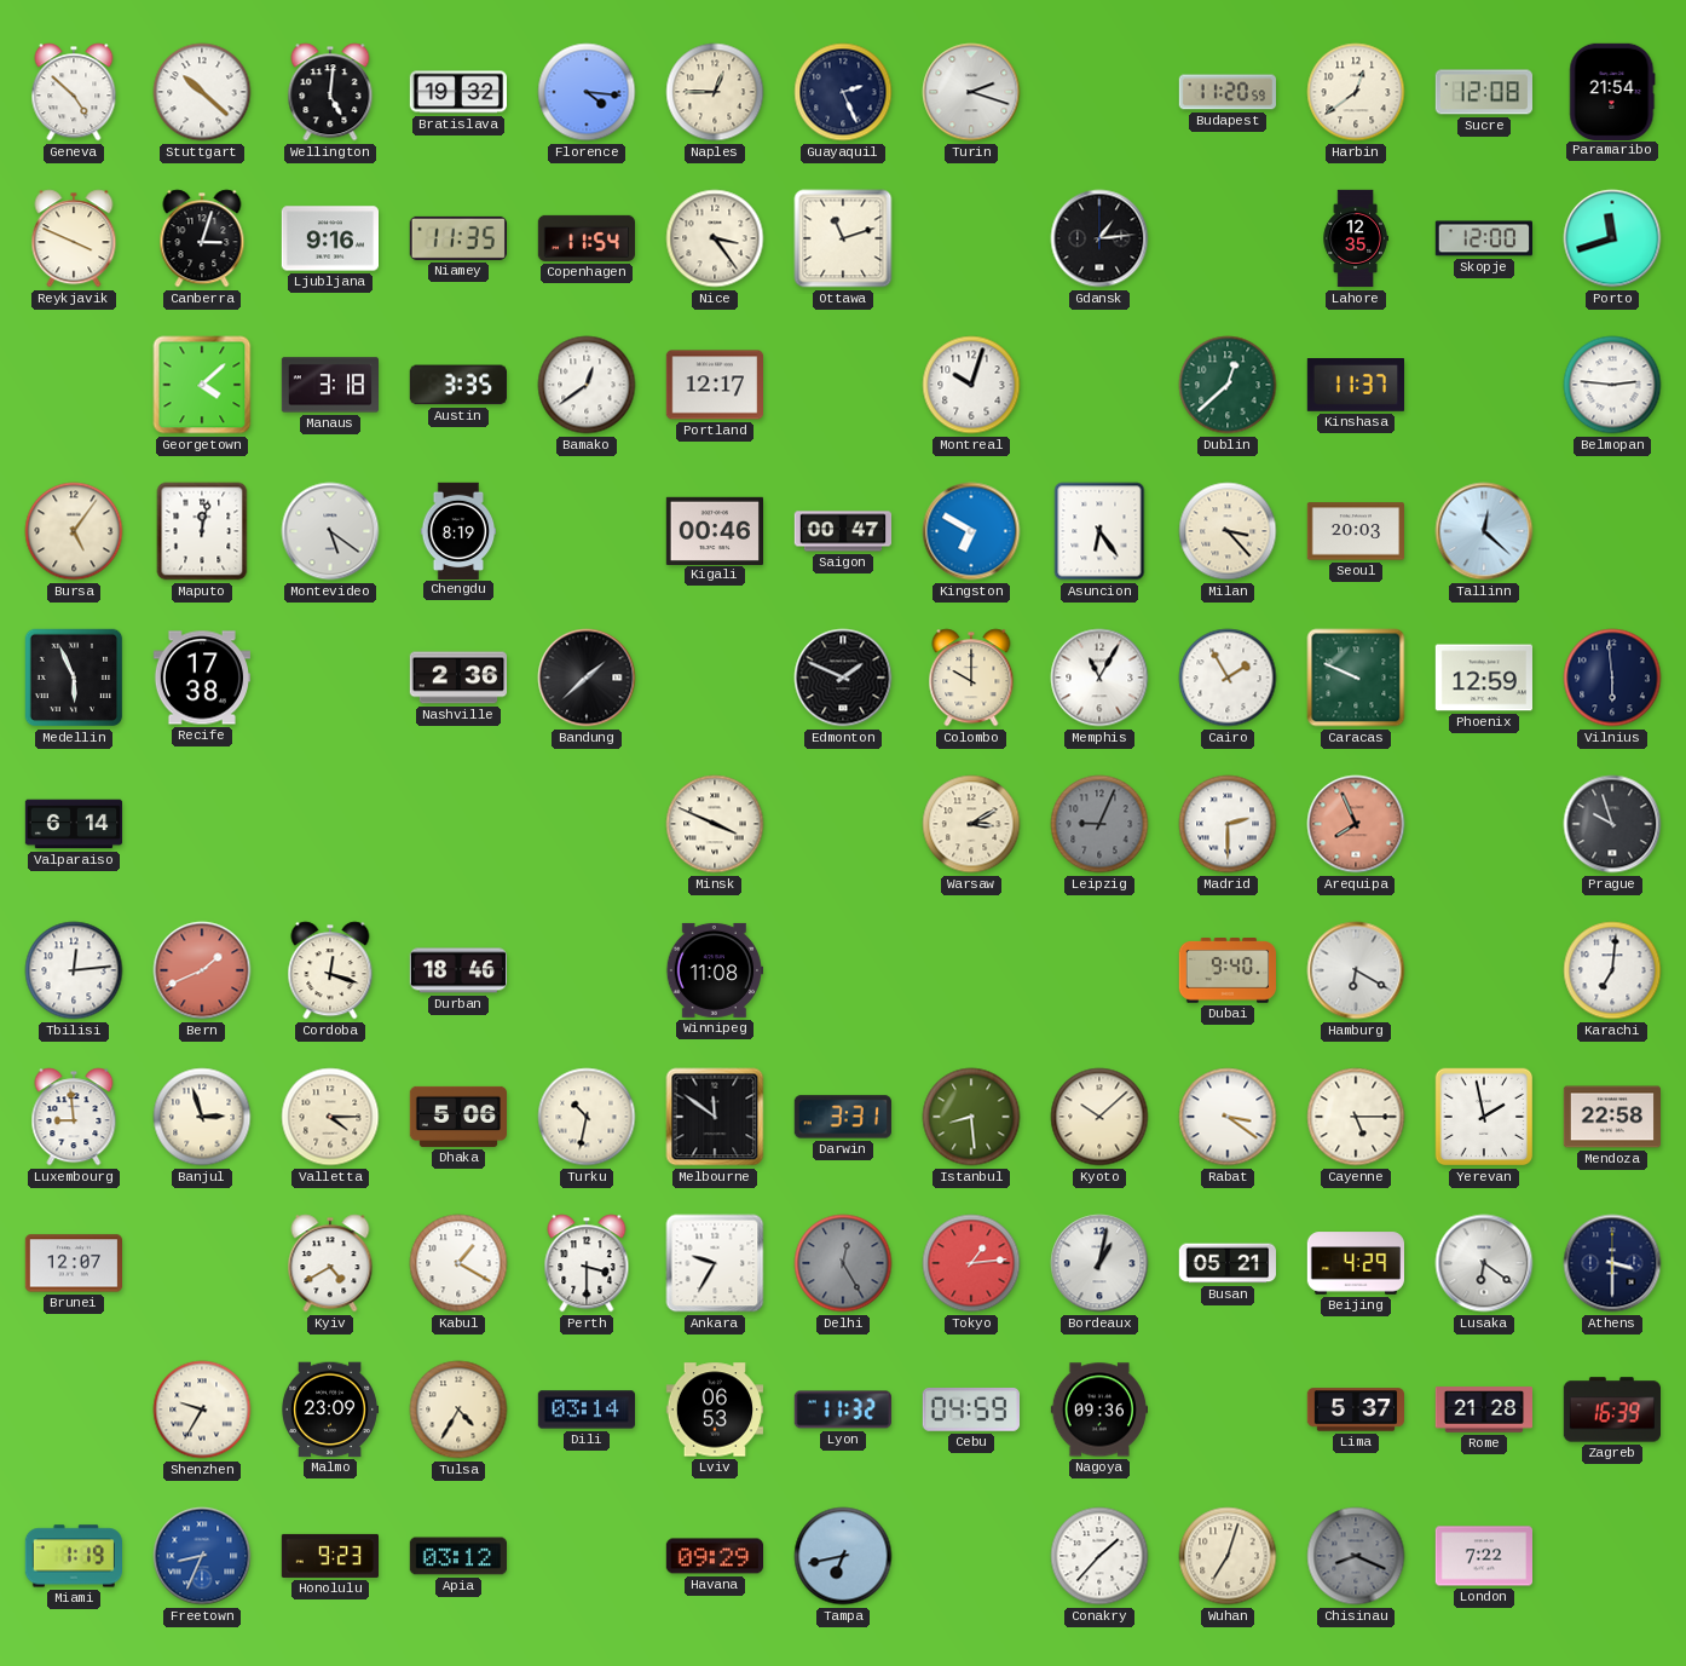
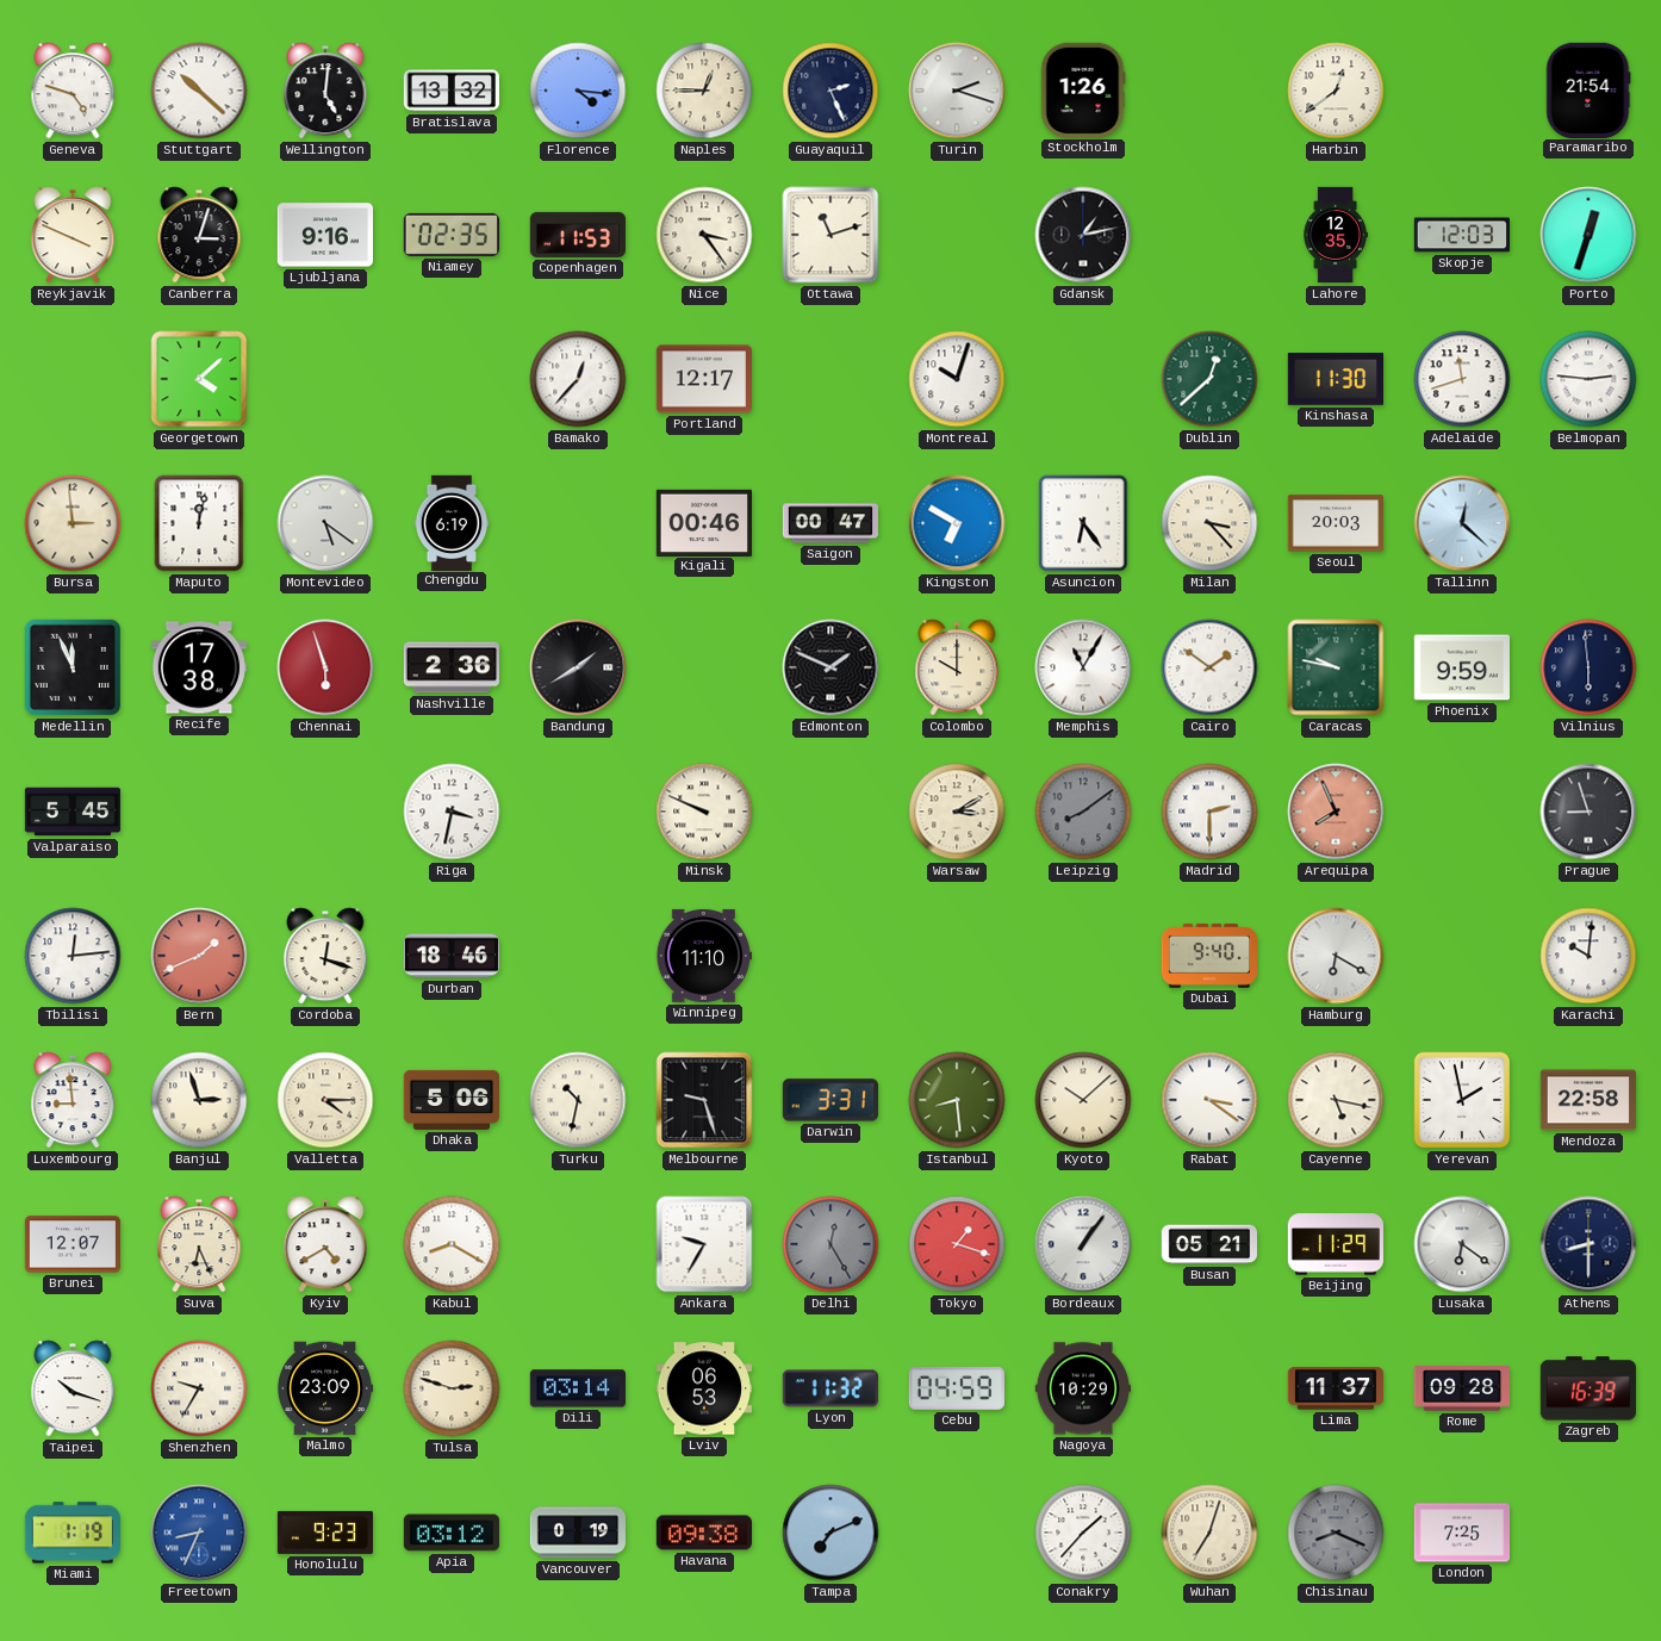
Geneva: 4:52 -> 4:48 (73, 91)
Bratislava: 19:32 -> 13:32 (450, 91)
Stockholm: none -> 1:26 (1083, 89)
Budapest: 11:20 -> none (1226, 92)
Sucre: 12:08 -> none (1483, 92)
Niamey: 11:35 -> 02:35 (452, 235)
Copenhagen: 11:54 -> 11:53 (577, 235)
Gdansk: 1:14 -> 1:13 (1083, 235)
Skopje: 12:00 -> 12:03 (1461, 235)
Porto: 11:42 -> 12:33 (1588, 235)
Manaus: 3:18 -> none (329, 385)
Austin: 3:35 -> none (458, 385)
Bamako: 12:39 -> 12:37 (578, 379)
Kinshasa: 11:37 -> 11:30 (1335, 379)
Adelaide: none -> 11:42 (1462, 379)
Bursa: 5:06 -> 2:59 (73, 523)
Chengdu: 8:19 -> 6:19 (452, 522)
Medellin: 5:56 -> 11:56 (73, 667)
Chennai: none -> 5:57 (325, 667)
Bandung: 1:38 -> 1:40 (578, 667)
Cairo: 1:55 -> 1:51 (1209, 667)
Caracas: 9:49 -> 9:47 (1336, 667)
Phoenix: 12:59 -> 9:59 (1461, 667)
Valparaiso: 6:14 -> 5:45 (73, 812)
Riga: none -> 3:32 (452, 812)
Minsk: 3:49 -> 9:49 (704, 812)
Leipzig: 9:04 -> 8:09 (1083, 812)
Prague: 9:57 -> 8:57 (1588, 812)
Winnipeg: 11:08 -> 11:10 (703, 956)
Karachi: 7:01 -> 10:01 (1588, 956)
Melbourne: 11:51 -> 9:27 (704, 1100)
Cayenne: 5:15 -> 5:17 (1336, 1100)
Suva: none -> 6:26 (199, 1244)
Kabul: 1:20 -> 8:20 (452, 1244)
Perth: 3:30 -> none (587, 1263)
Tokyo: 1:14 -> 1:18 (957, 1244)
Bordeaux: 1:02 -> 1:06 (1083, 1244)
Beijing: 4:29 -> 11:29 (1335, 1244)
Athens: 3:30 -> 8:30 (1588, 1244)
Taipei: none -> 10:18 (73, 1388)
Tulsa: 4:35 -> 2:48 (452, 1388)
Nagoya: 09:36 -> 10:29 (1082, 1388)
Lima: 5:37 -> 11:37 (1335, 1388)
Rome: 21:28 -> 09:28 (1461, 1388)
Vancouver: none -> 0:19 (577, 1533)
Havana: 09:29 -> 09:38 (703, 1533)
Tampa: 6:43 -> 7:11 (831, 1533)
London: 7:22 -> 7:25 (1461, 1533)
